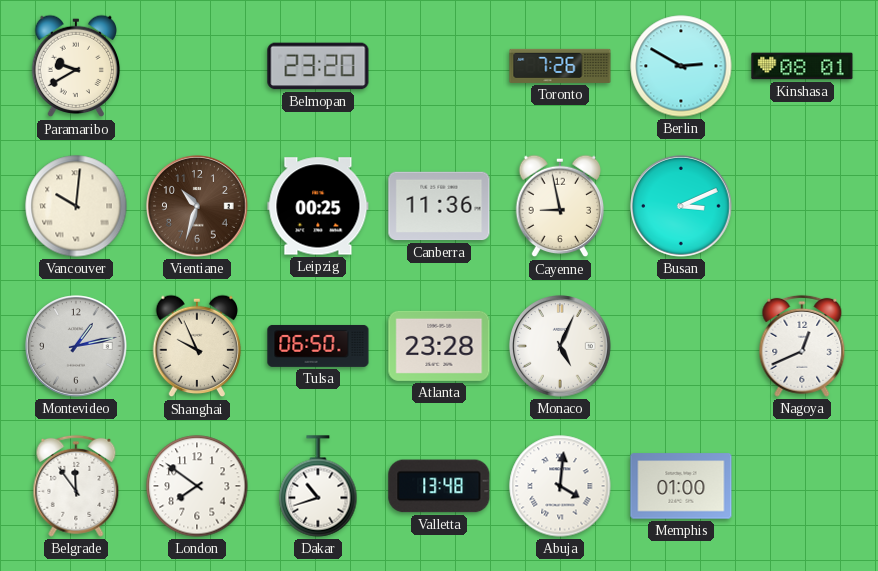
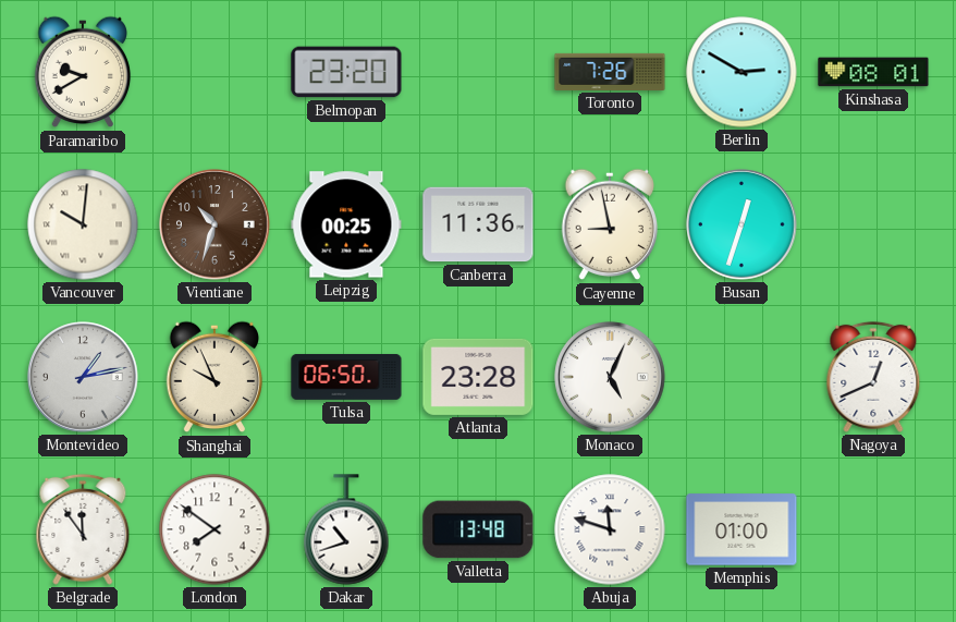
Busan: 3:11 -> 12:33 (741, 224)
Abuja: 4:01 -> 11:48 (610, 529)
